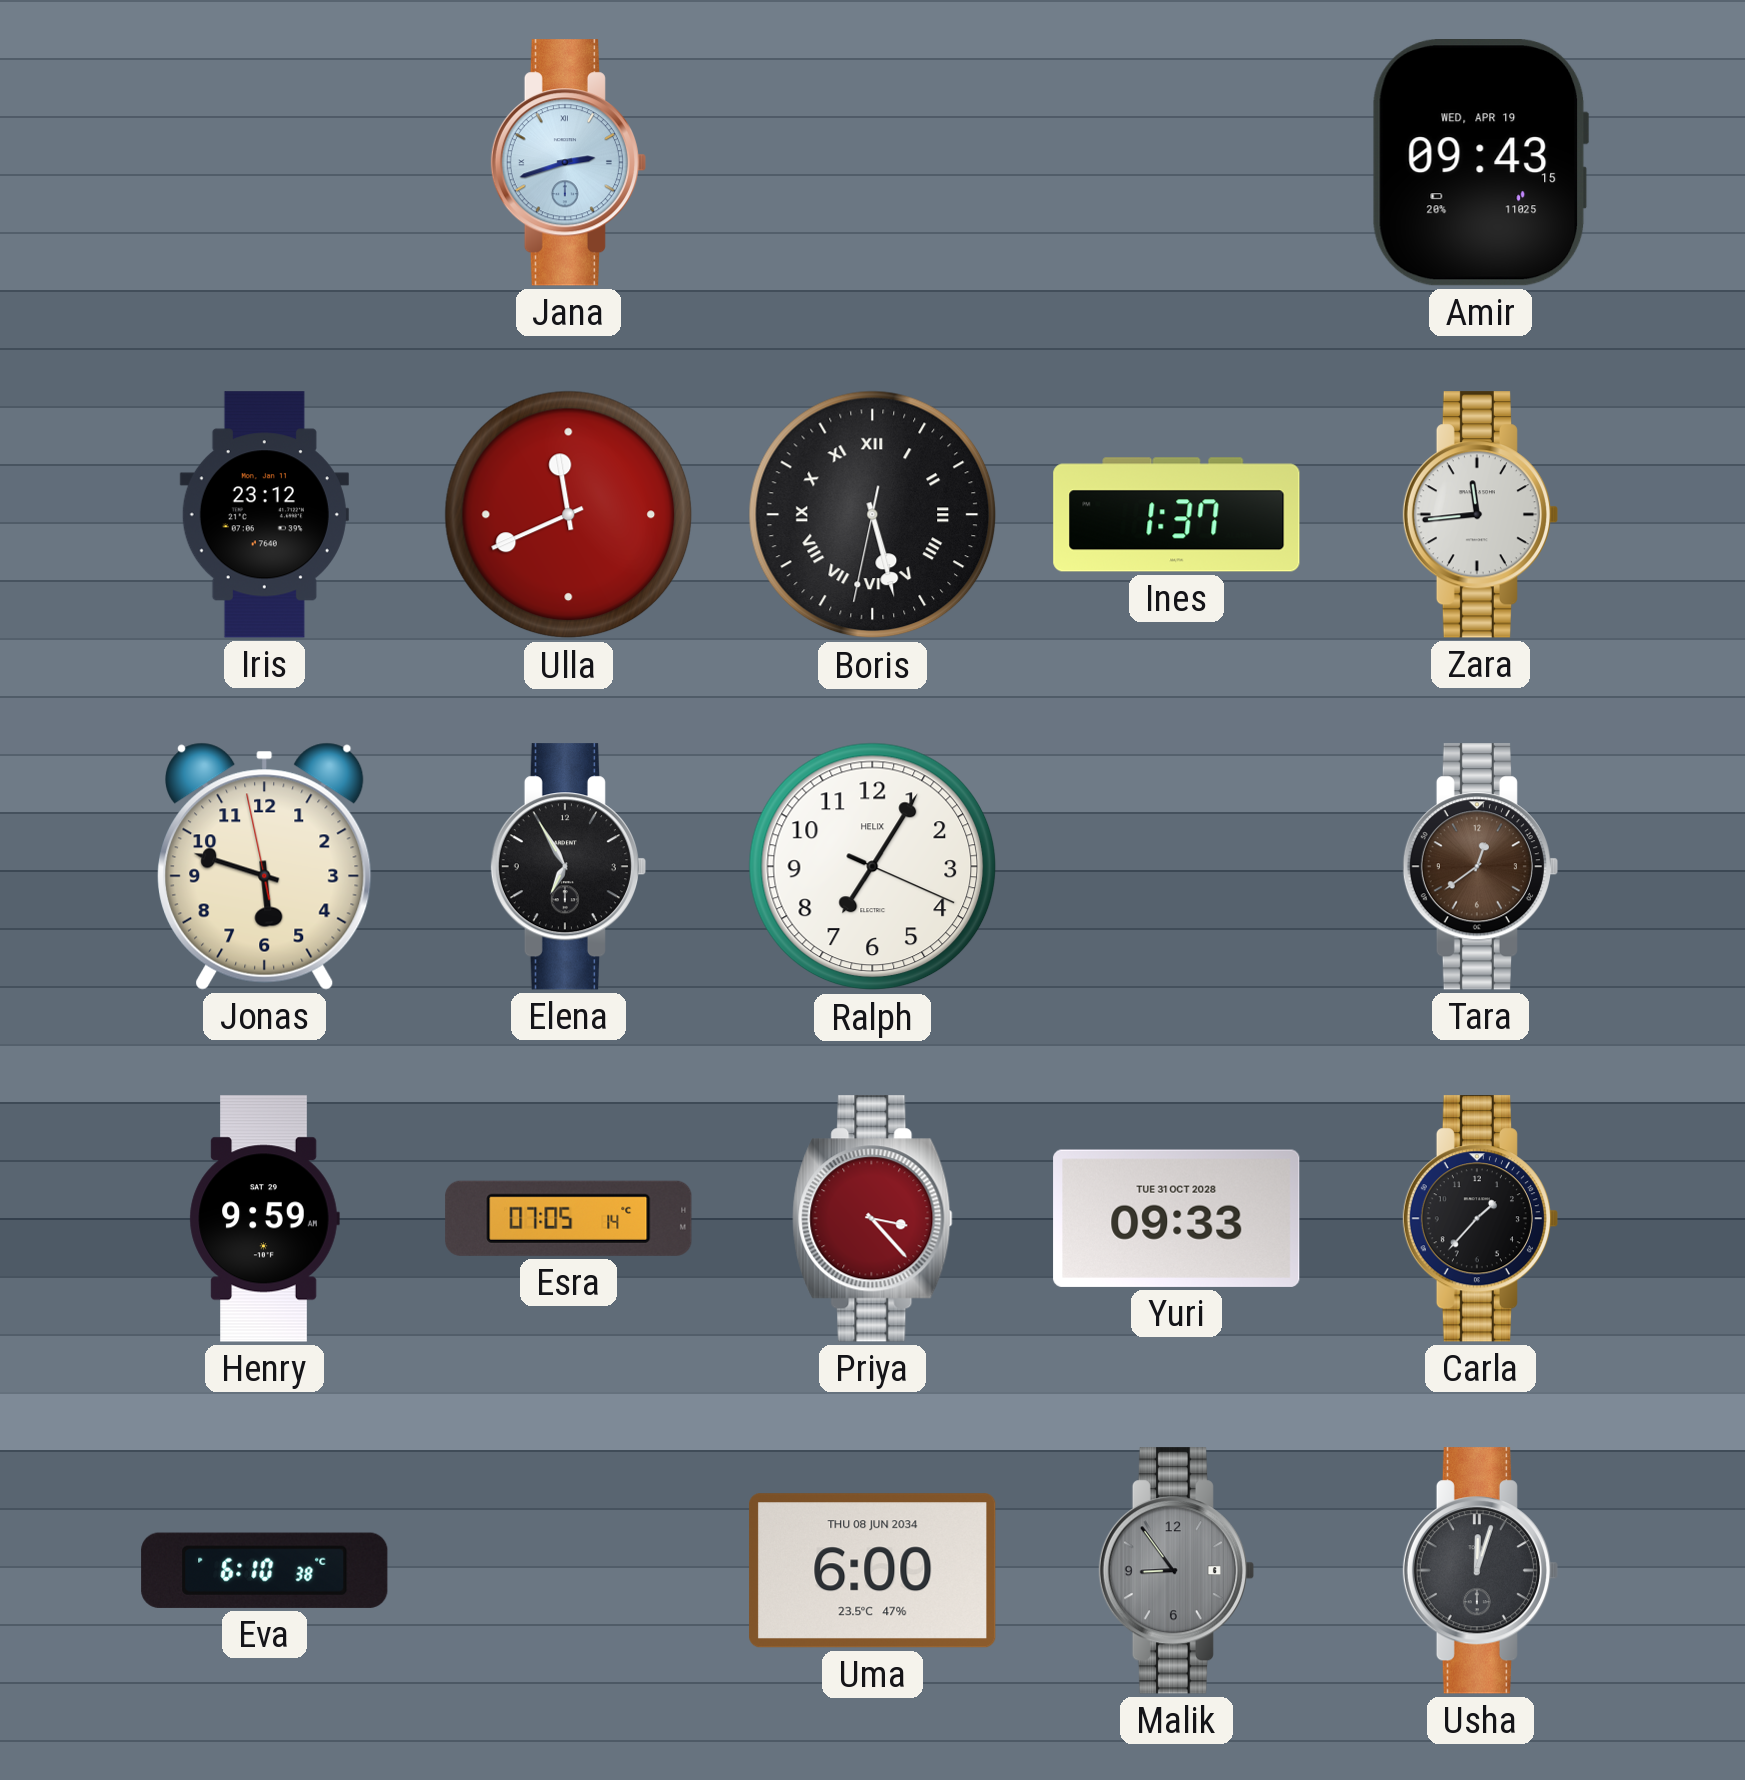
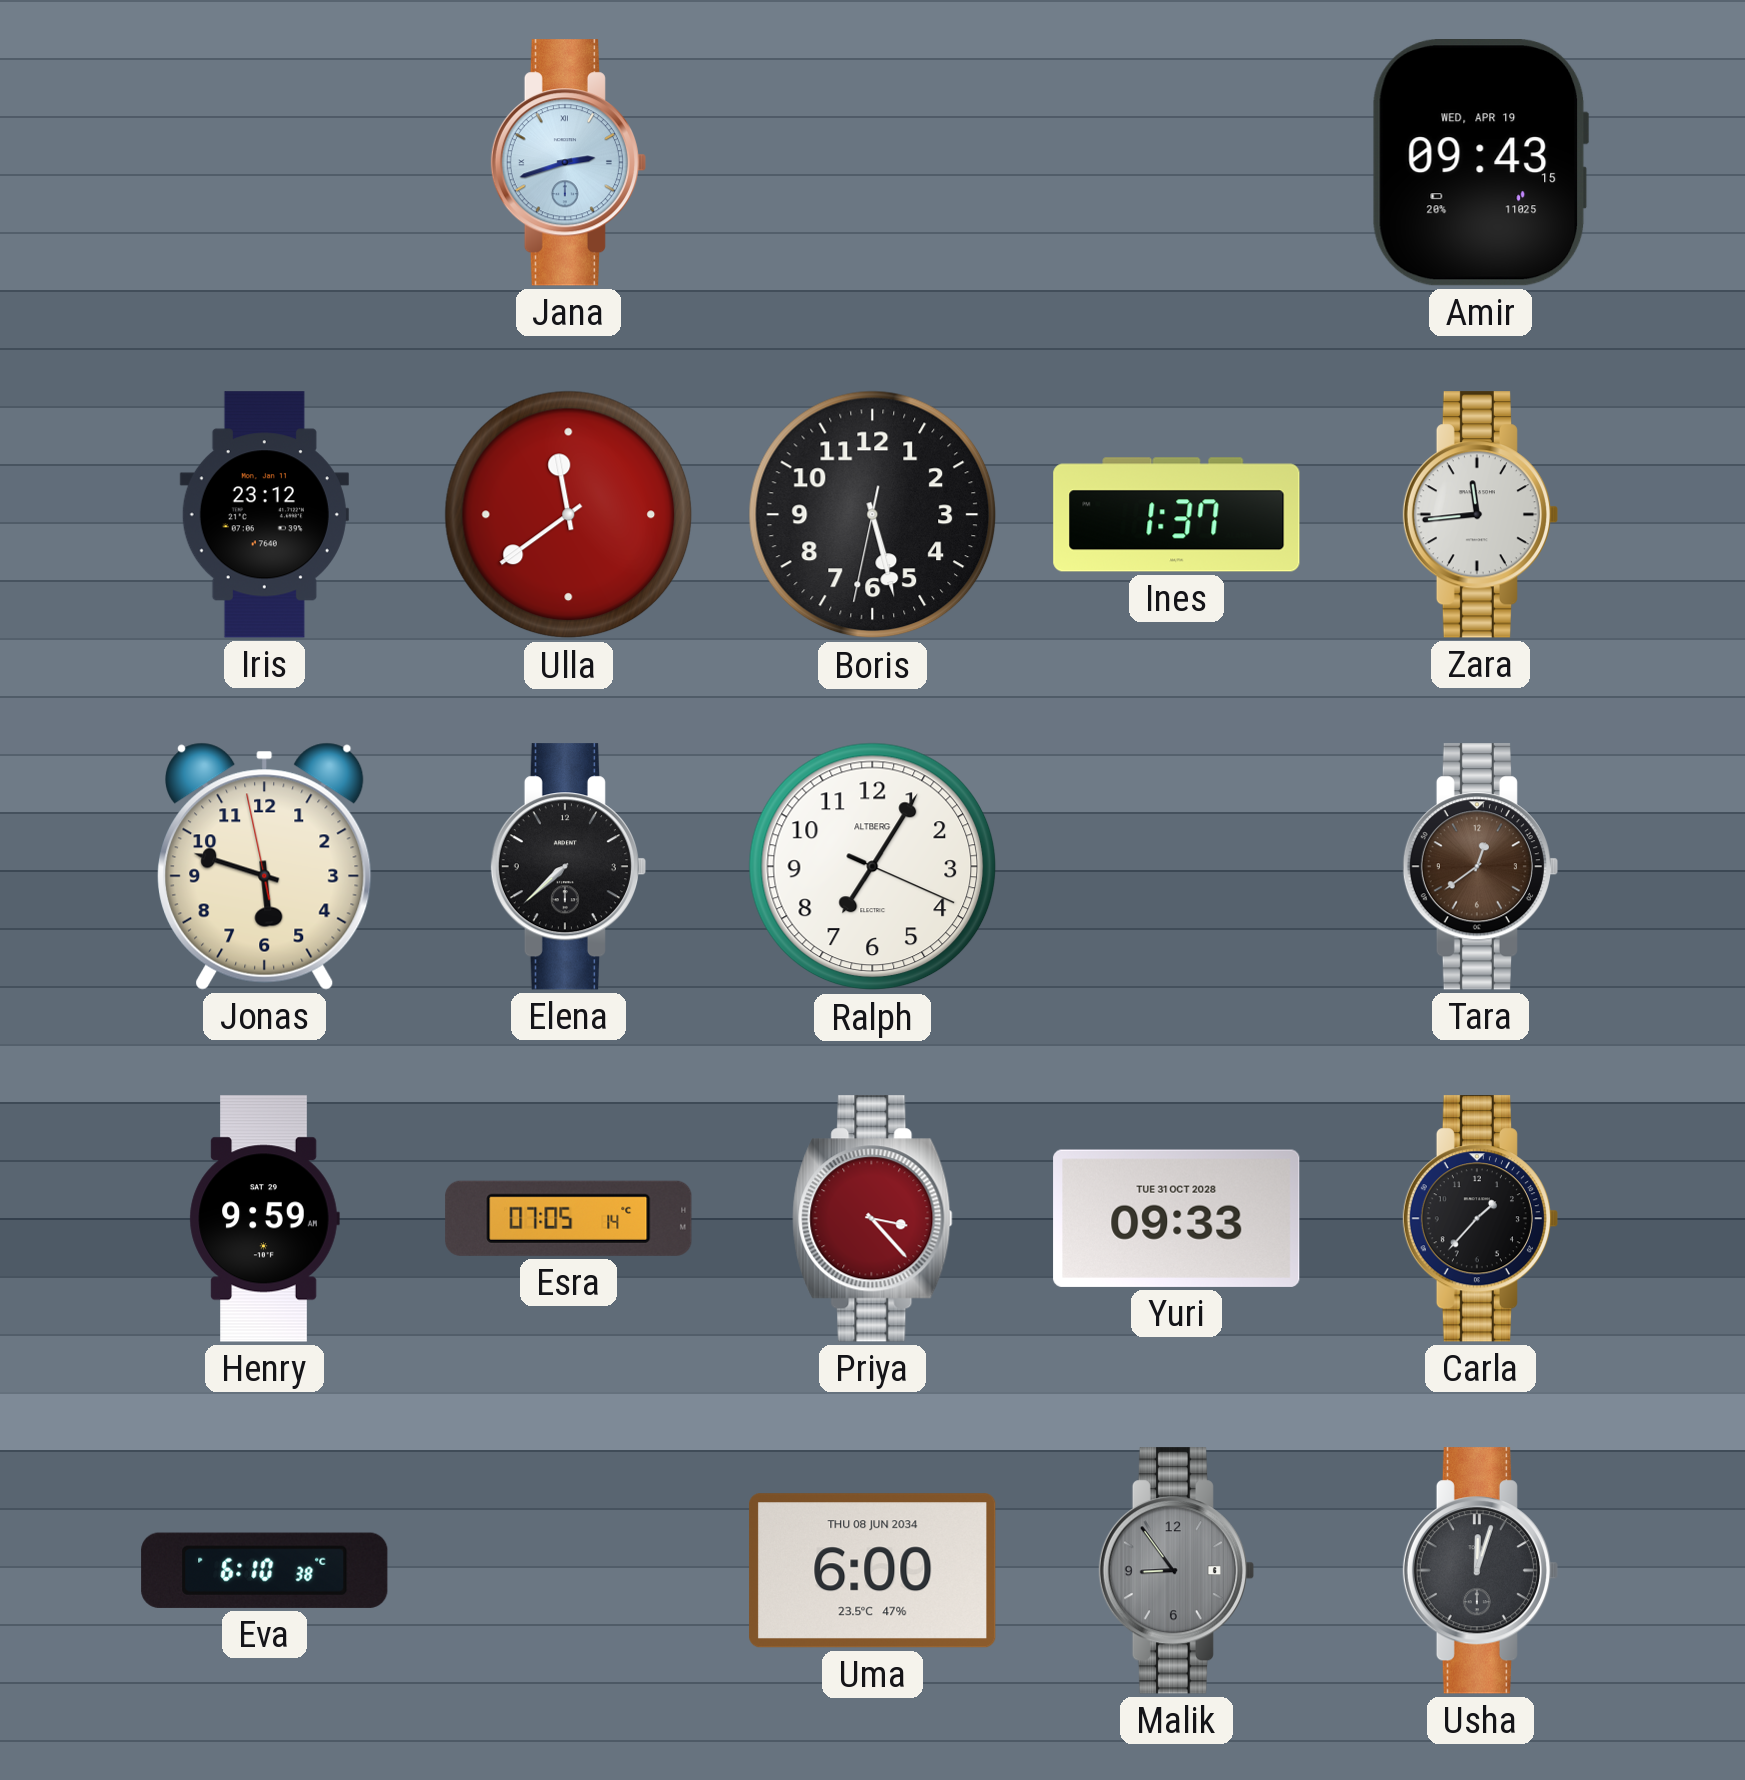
Ulla: 11:41 -> 11:39 (569, 515)
Boris numerals: Roman -> Arabic (873, 515)
Elena: 6:55 -> 7:38 (568, 867)
Ralph brand: HELIX -> ALTBERG (873, 867)
